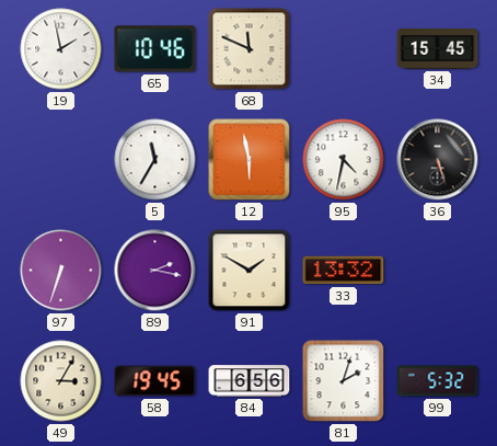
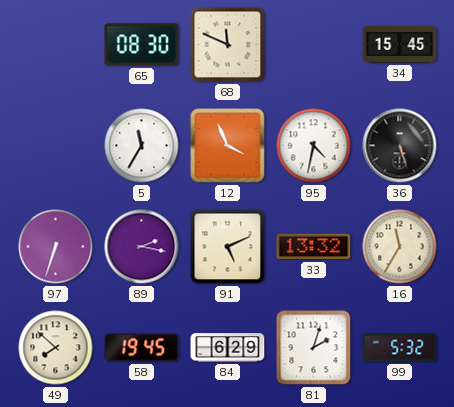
19: 1:58 -> none (61, 49)
65: 10:46 -> 08:30 (142, 45)
12: 5:58 -> 3:56 (228, 146)
91: 1:50 -> 5:11 (228, 247)
16: none -> 11:35 (400, 247)
49: 3:05 -> 7:52 (56, 348)
84: 6:56 -> 6:29 (228, 348)
